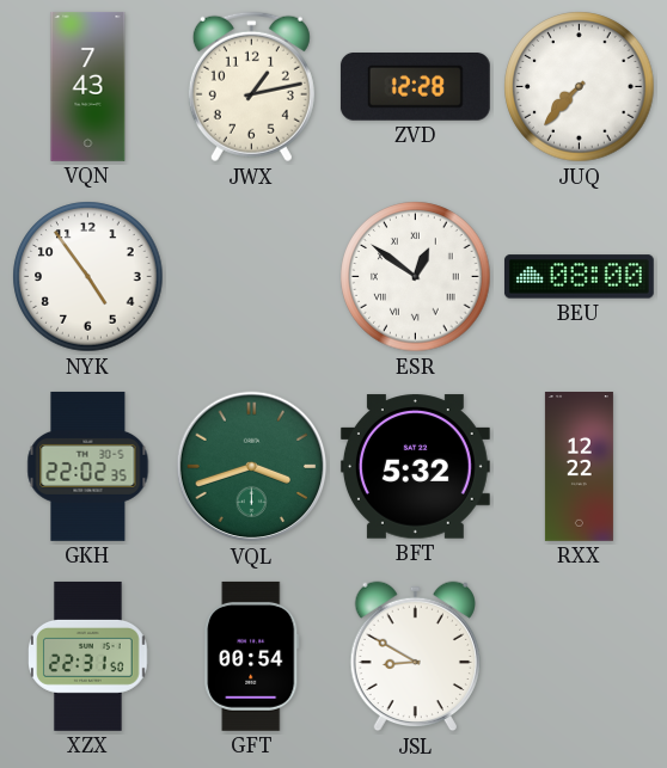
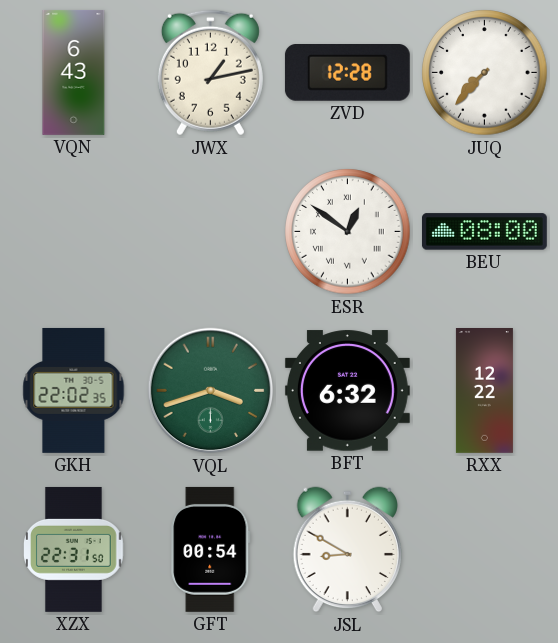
VQN: 7:43 -> 6:43 (74, 72)
NYK: 4:54 -> none (88, 277)
BFT: 5:32 -> 6:32 (347, 391)
